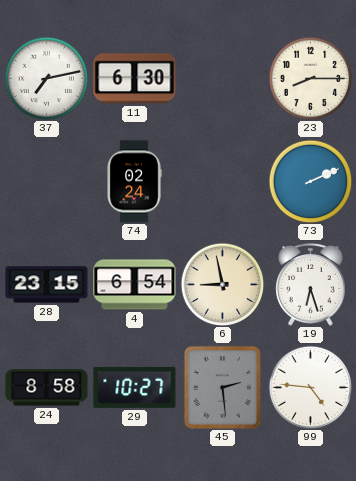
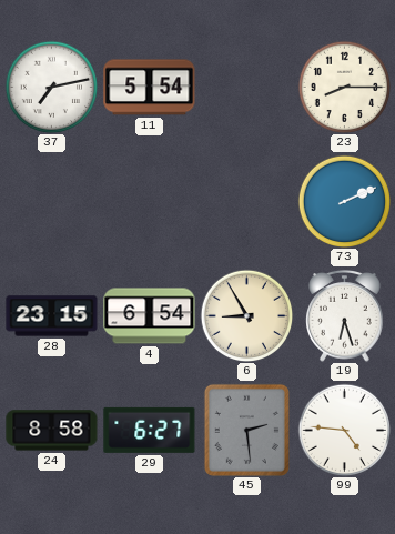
11: 6:30 -> 5:54 (150, 88)
74: 02:24 -> none (134, 182)
6: 8:58 -> 8:55 (246, 315)
29: 10:27 -> 6:27 (150, 430)
